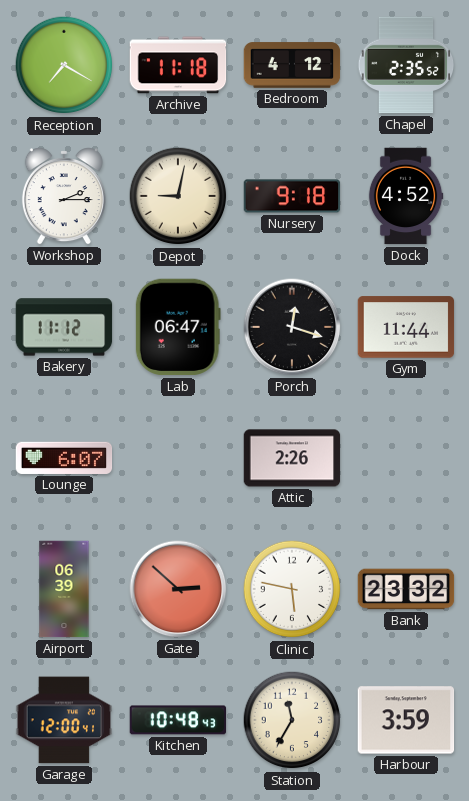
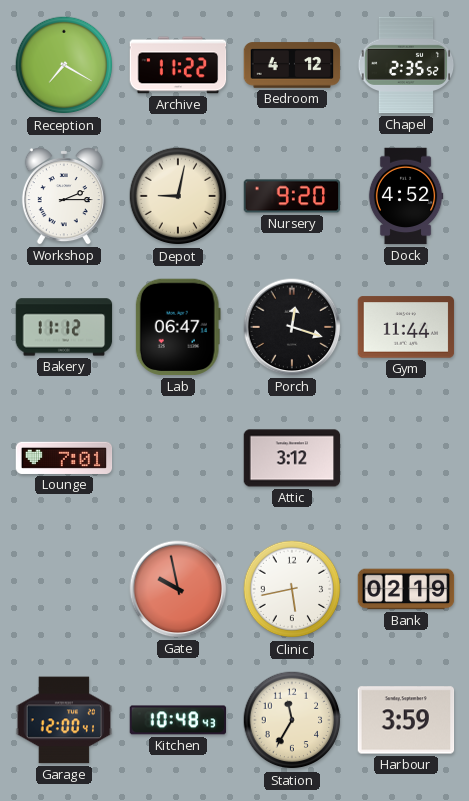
Archive: 11:18 -> 11:22 (178, 65)
Nursery: 9:18 -> 9:20 (292, 196)
Lounge: 6:07 -> 7:01 (64, 458)
Attic: 2:26 -> 3:12 (292, 458)
Airport: 06:39 -> none (64, 589)
Gate: 2:52 -> 9:58 (178, 589)
Clinic: 5:47 -> 5:43 (292, 589)
Bank: 23:32 -> 02:19 (406, 589)
